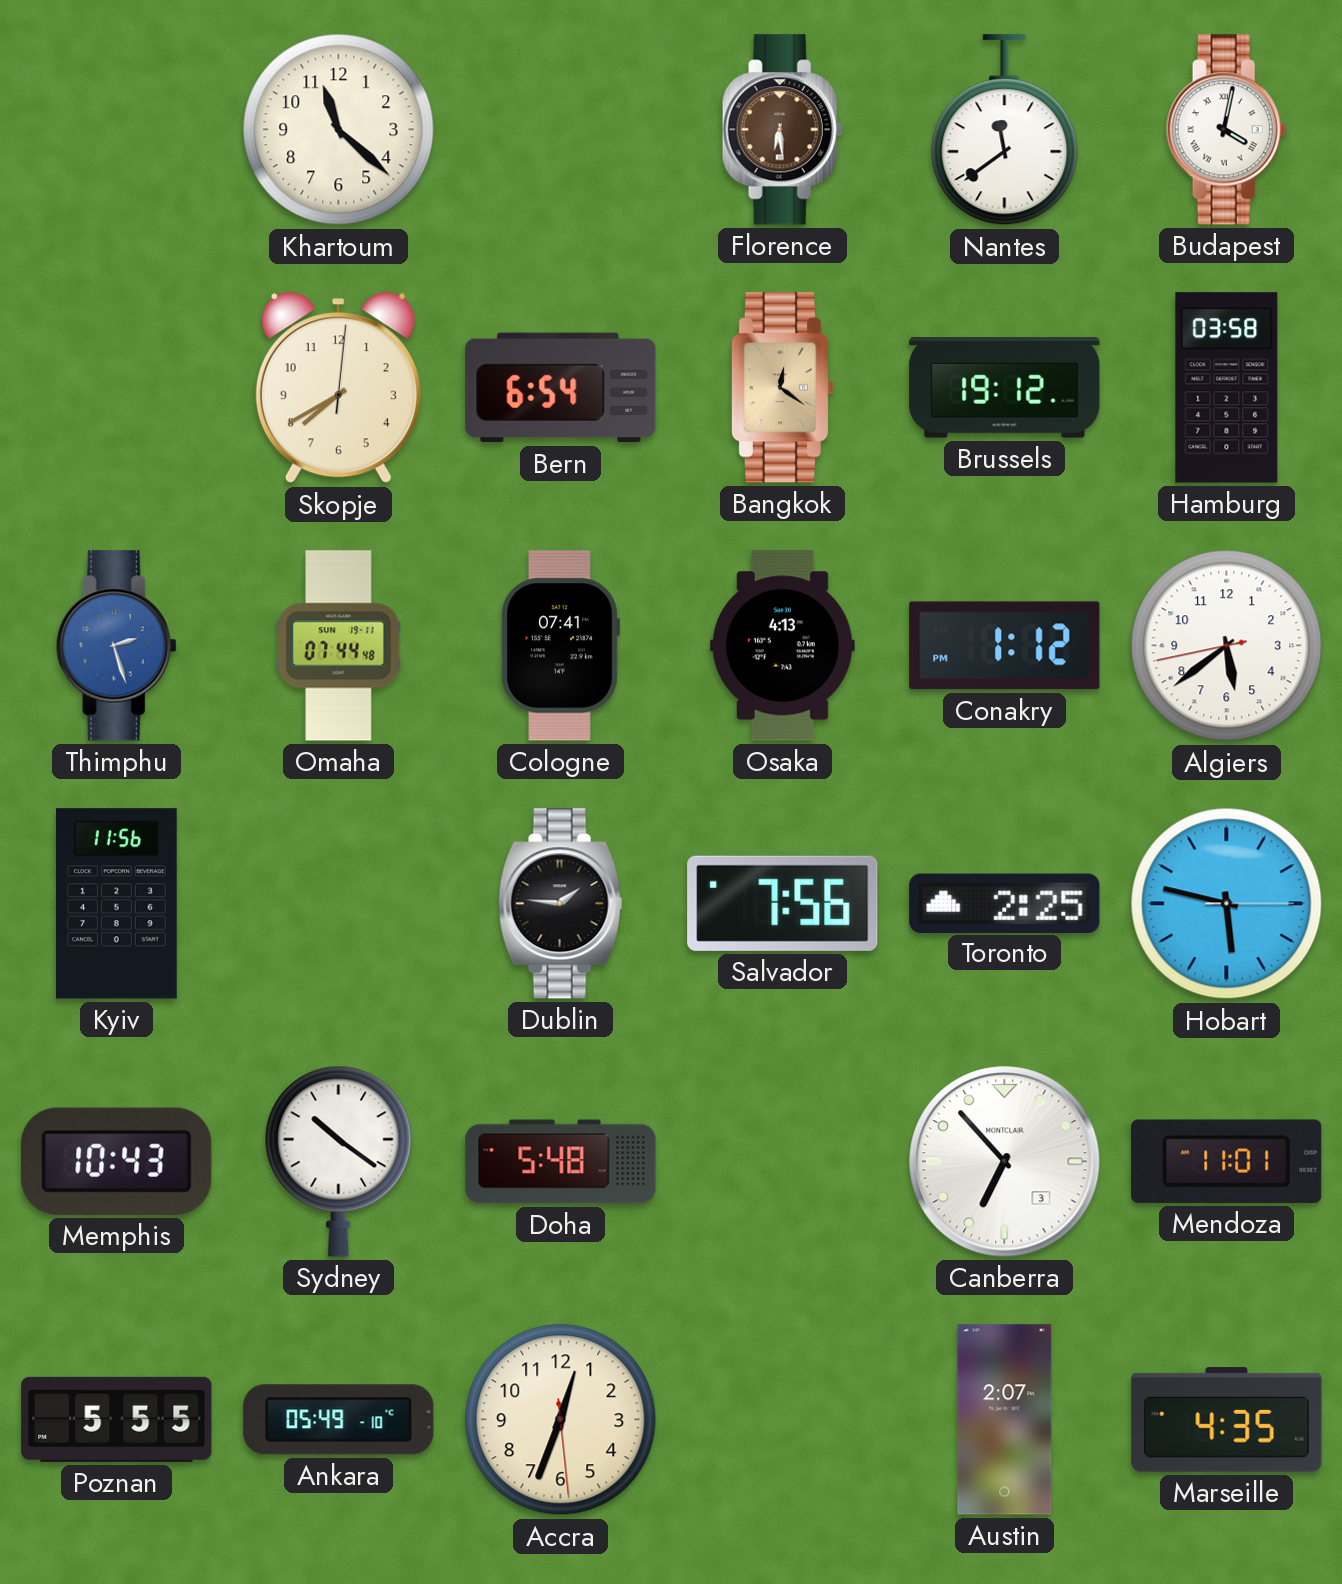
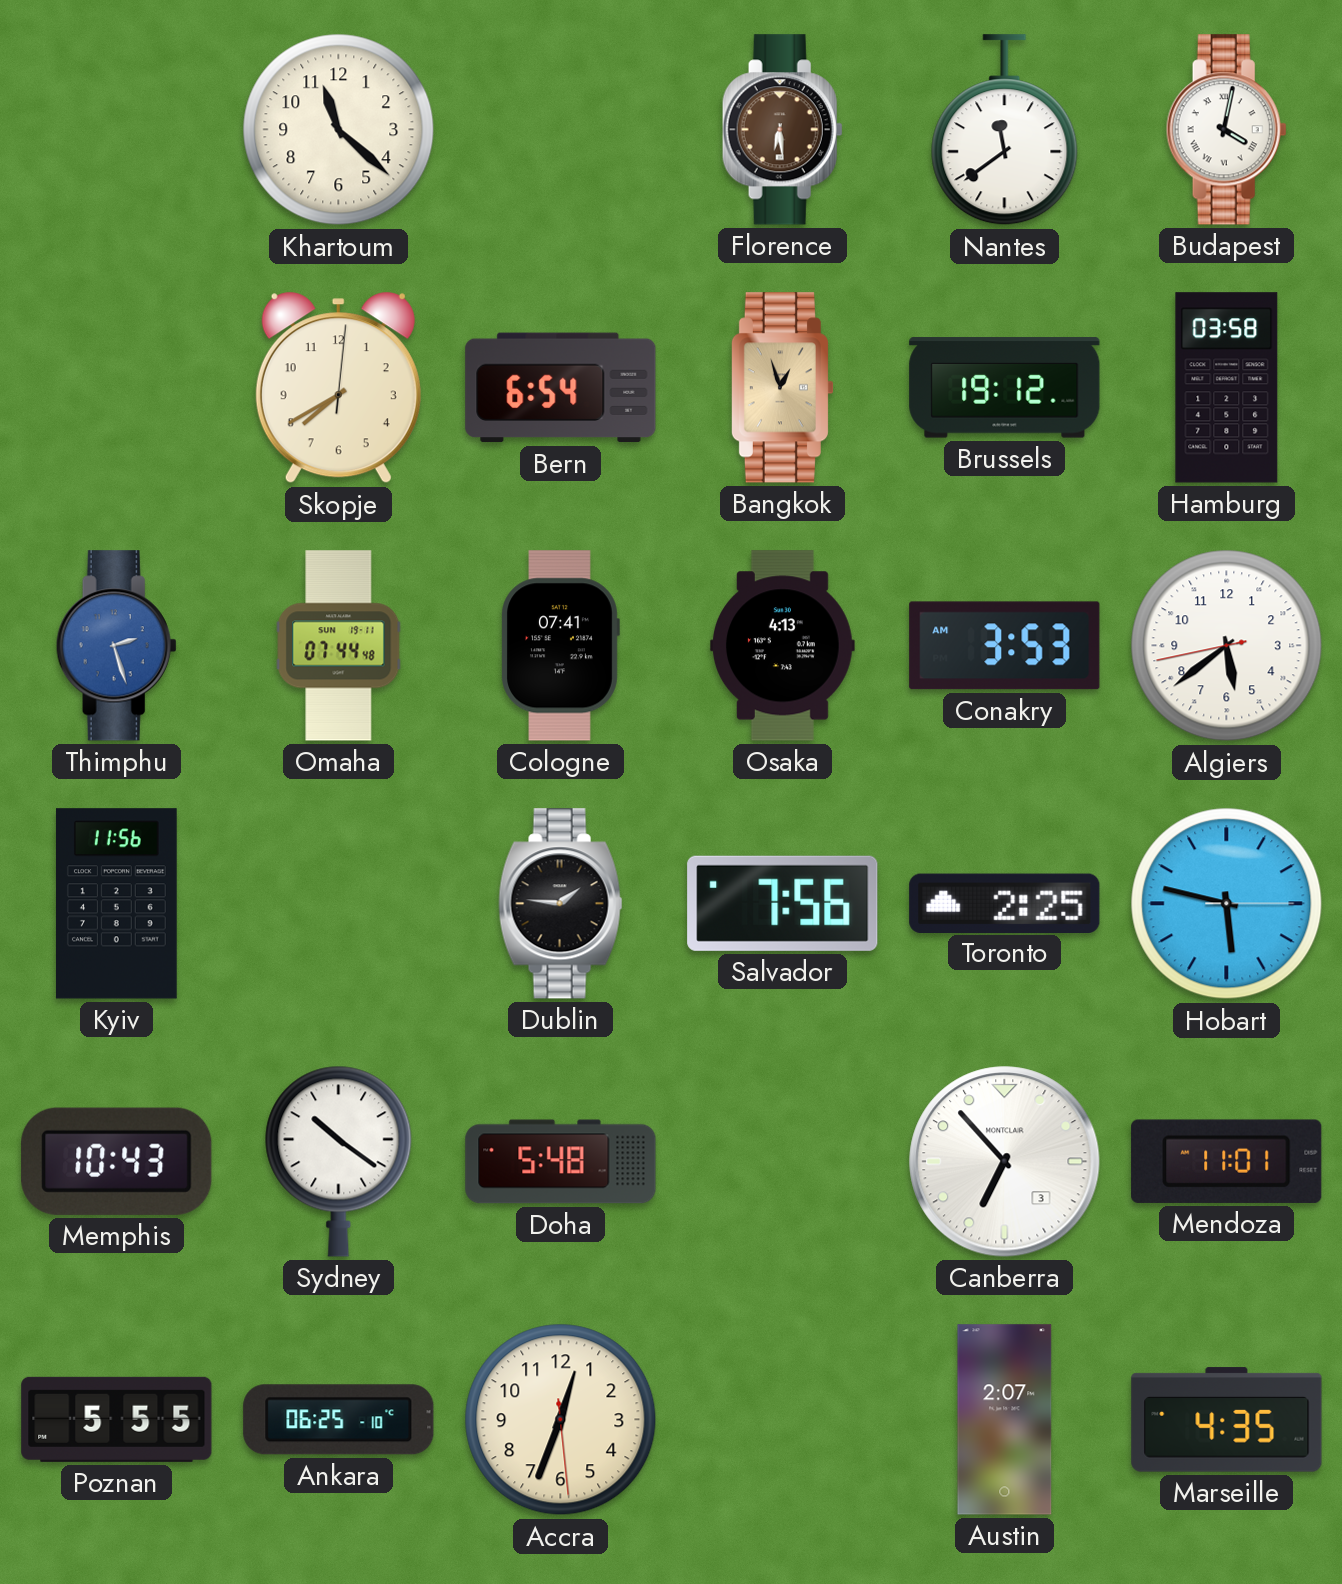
Bangkok: 12:21 -> 12:57 (782, 388)
Conakry: 1:12 -> 3:53 (1005, 646)
Ankara: 05:49 -> 06:25 (339, 1420)
